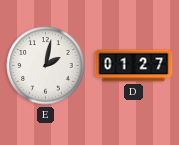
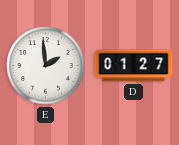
E: 2:02 -> 1:59 (46, 66)
